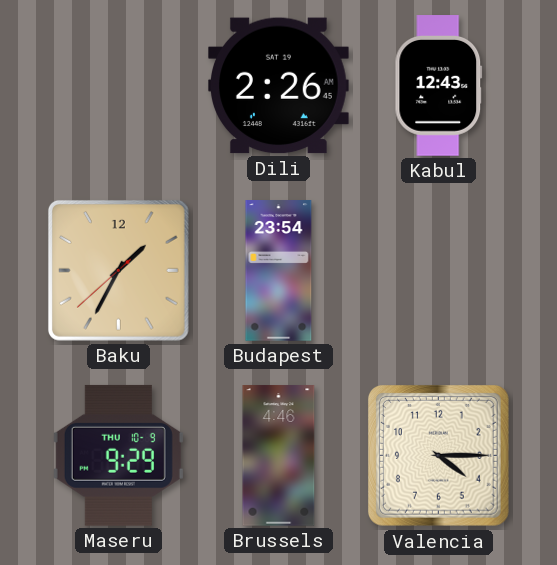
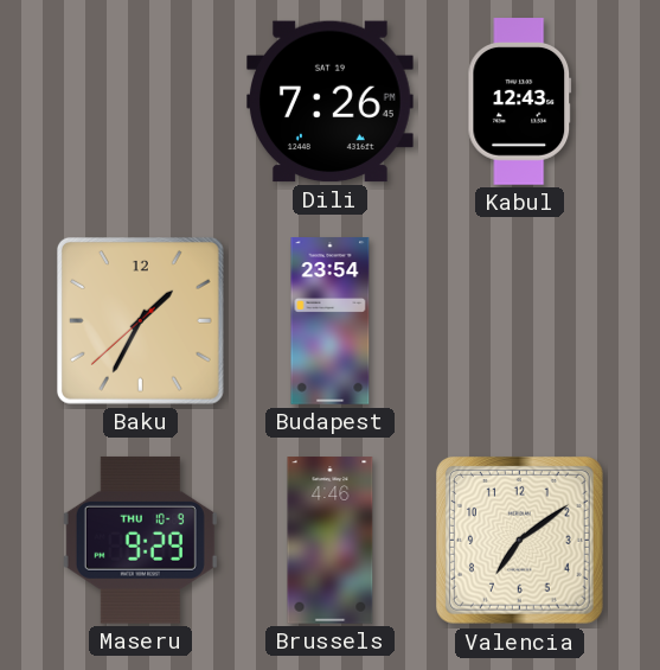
Dili: 2:26 -> 7:26 (331, 102)
Valencia: 4:15 -> 7:09 (519, 540)
